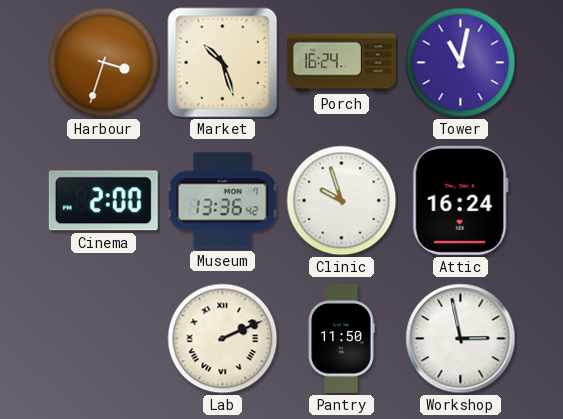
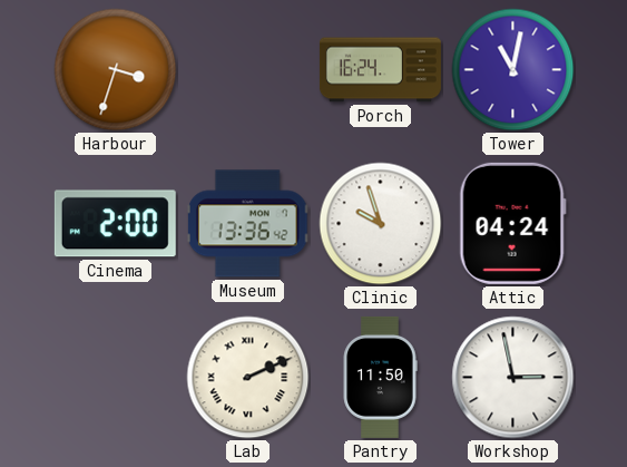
Market: 10:27 -> none (223, 63)
Attic: 16:24 -> 04:24 (512, 223)
